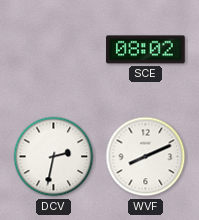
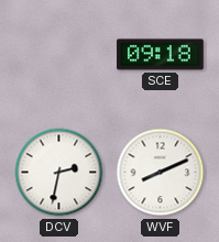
SCE: 08:02 -> 09:18 (161, 55)
